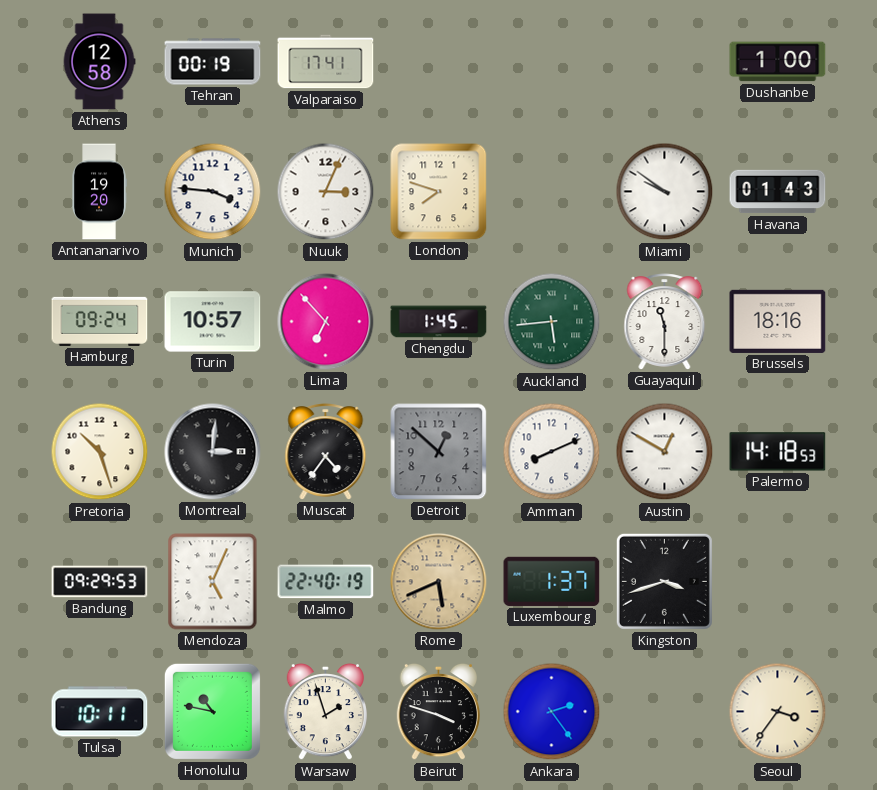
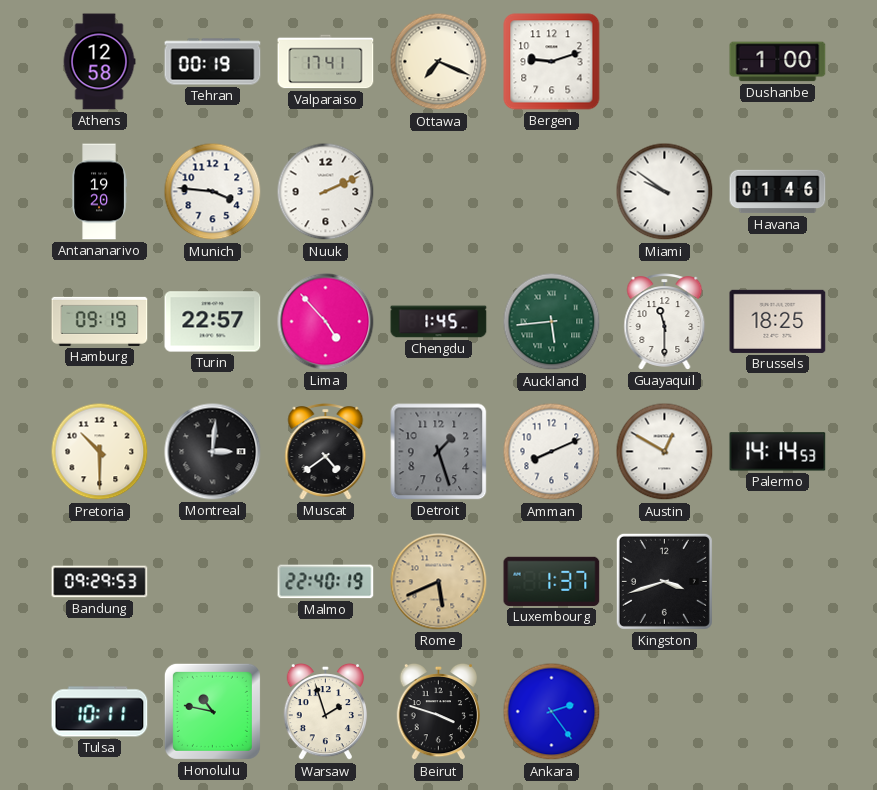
Ottawa: none -> 7:19 (439, 62)
Bergen: none -> 9:12 (552, 62)
Nuuk: 3:04 -> 2:11 (326, 192)
London: 7:48 -> none (439, 192)
Havana: 01:43 -> 01:46 (778, 192)
Hamburg: 09:24 -> 09:19 (100, 321)
Turin: 10:57 -> 22:57 (213, 322)
Lima: 6:53 -> 4:53 (326, 322)
Brussels: 18:16 -> 18:25 (778, 321)
Pretoria: 10:27 -> 10:30 (100, 452)
Muscat: 4:36 -> 4:39 (326, 452)
Detroit: 12:52 -> 1:27 (439, 452)
Palermo: 14:18 -> 14:14 (778, 452)
Mendoza: 5:04 -> none (213, 582)
Seoul: 3:36 -> none (778, 712)
